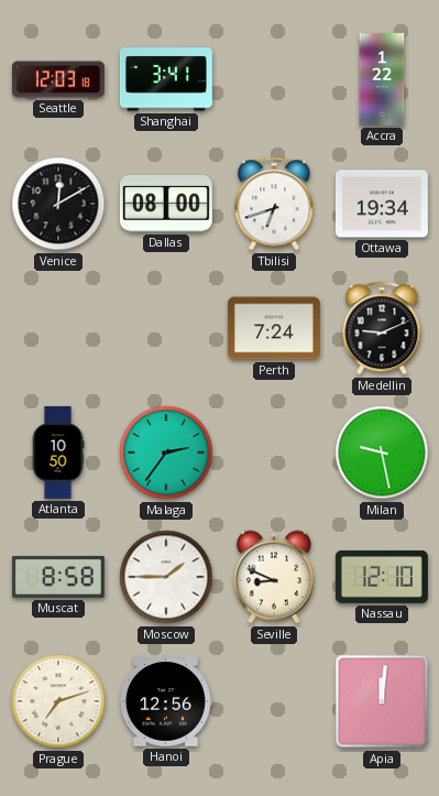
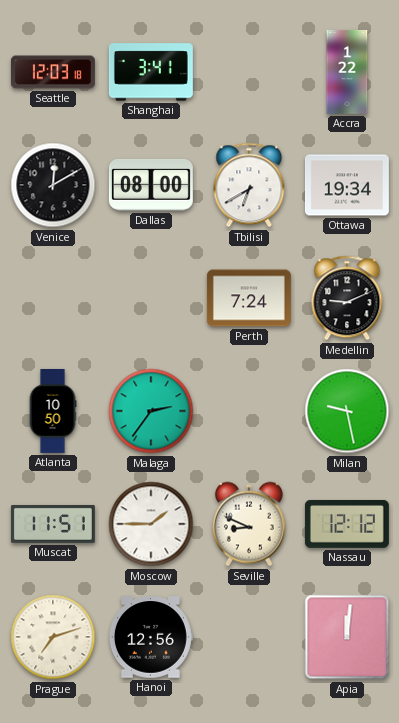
Tbilisi: 6:42 -> 6:40 (249, 185)
Muscat: 8:58 -> 11:51 (53, 524)
Nassau: 12:10 -> 12:12 (347, 524)
